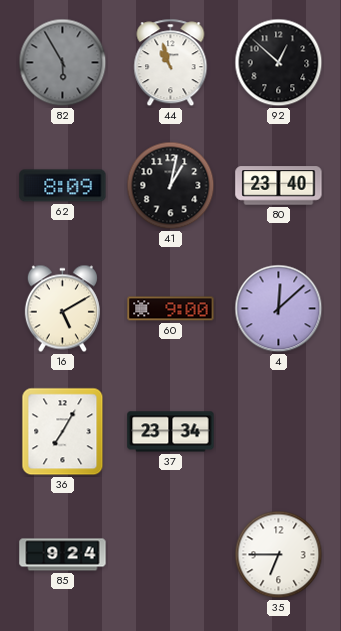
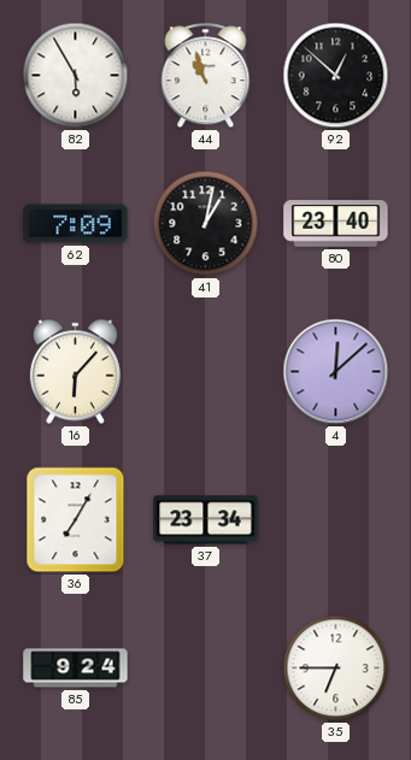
82 dial: grey -> white (76, 76)
62: 8:09 -> 7:09 (76, 224)
16: 5:10 -> 6:07 (75, 372)
60: 9:00 -> none (171, 309)
